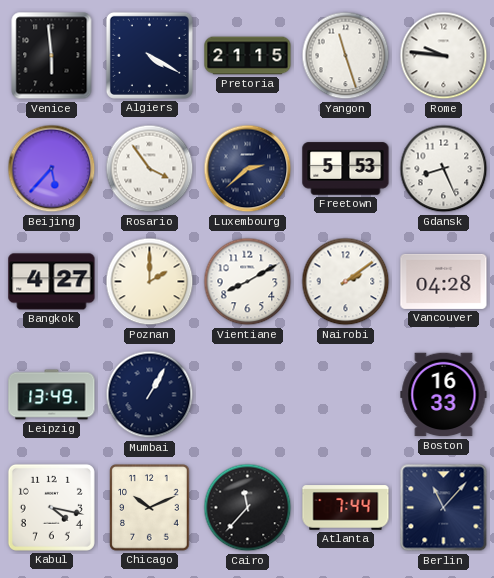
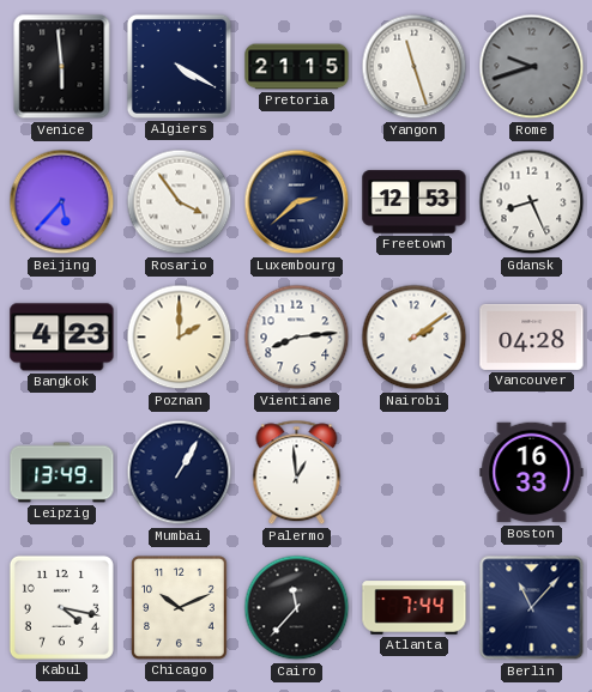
Rome: 9:46 -> 9:42 (532, 67)
Rome dial: white -> grey (532, 67)
Freetown: 5:53 -> 12:53 (415, 202)
Bangkok: 4:27 -> 4:23 (62, 338)
Vientiane: 8:10 -> 8:14 (297, 338)
Palermo: none -> 12:59 (297, 473)
